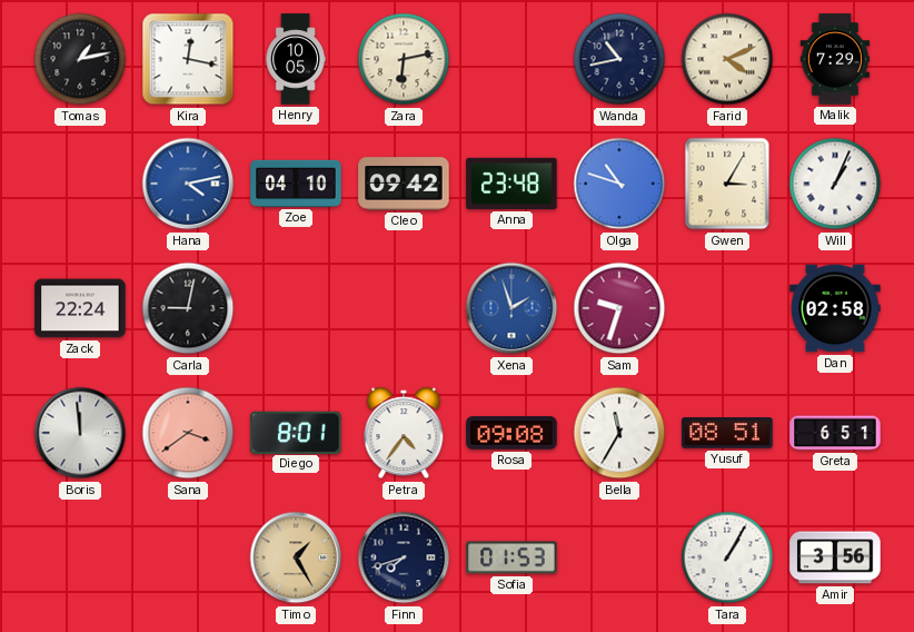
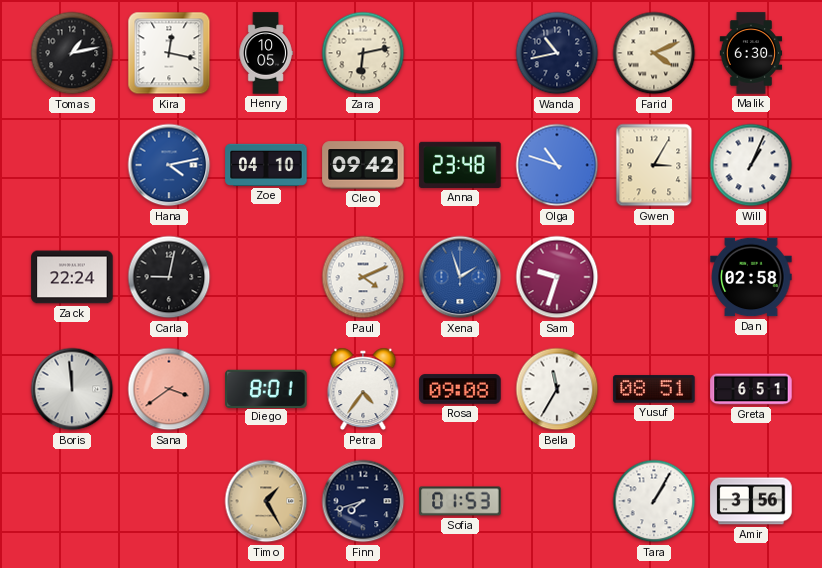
Malik: 7:29 -> 6:30 (751, 53)
Paul: none -> 4:11 (363, 277)
